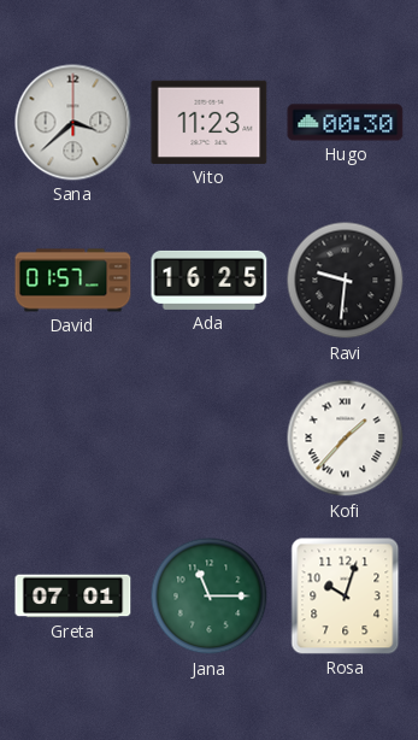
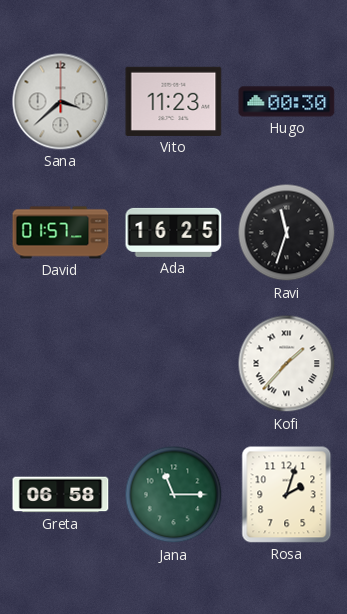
Ravi: 9:31 -> 11:33 (287, 233)
Greta: 07:01 -> 06:58 (61, 495)
Rosa: 10:03 -> 2:03 (287, 495)
